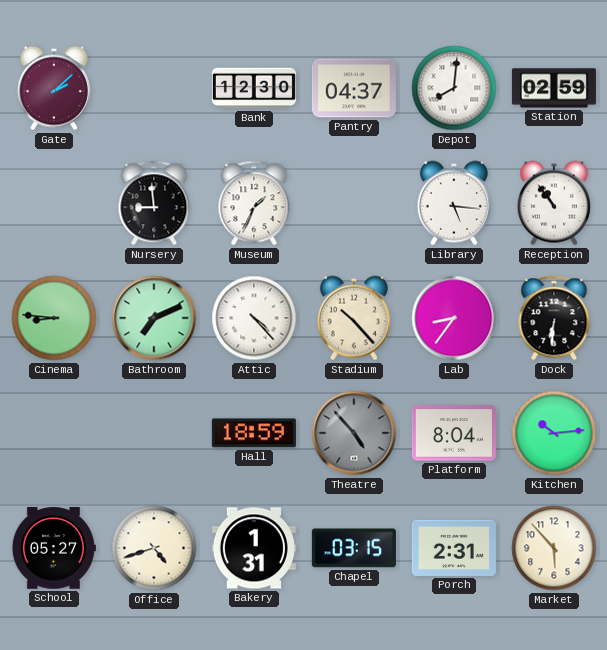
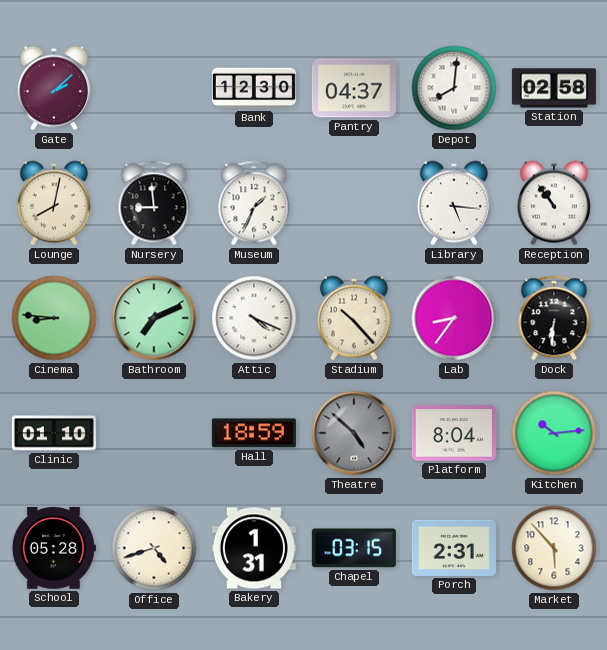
Station: 02:59 -> 02:58 (554, 88)
Lounge: none -> 8:02 (54, 203)
Attic: 4:23 -> 4:19 (254, 318)
Clinic: none -> 01:10 (54, 433)
Theatre: 4:53 -> 4:52 (354, 433)
School: 05:27 -> 05:28 (54, 548)
